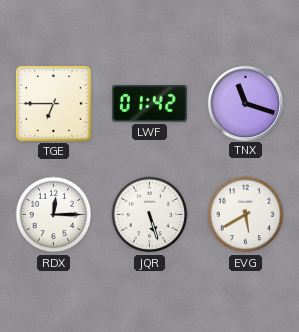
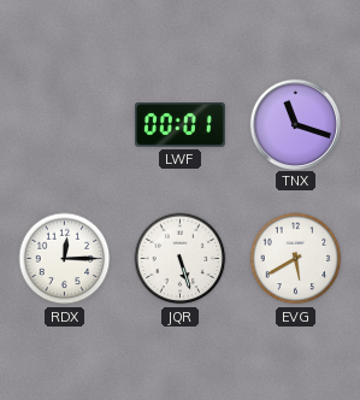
TGE: 6:45 -> none (53, 103)
LWF: 01:42 -> 00:01 (181, 125)
